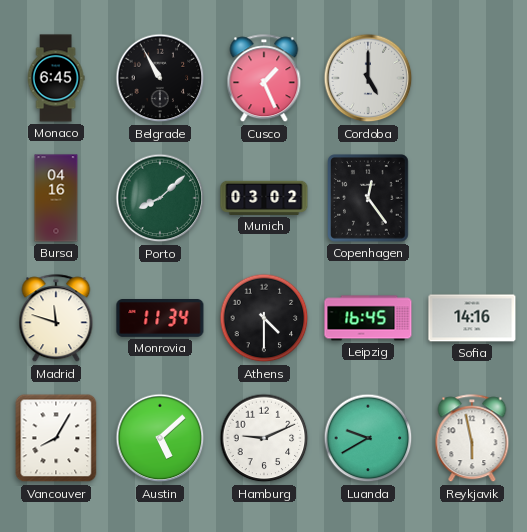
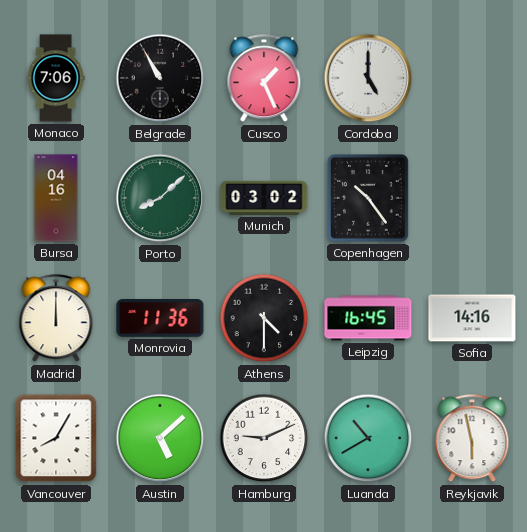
Monaco: 6:45 -> 7:06 (56, 78)
Copenhagen: 12:24 -> 10:24 (368, 198)
Madrid: 11:48 -> 12:00 (56, 319)
Monrovia: 11:34 -> 11:36 (160, 319)
Luanda: 9:40 -> 10:40 (368, 438)
